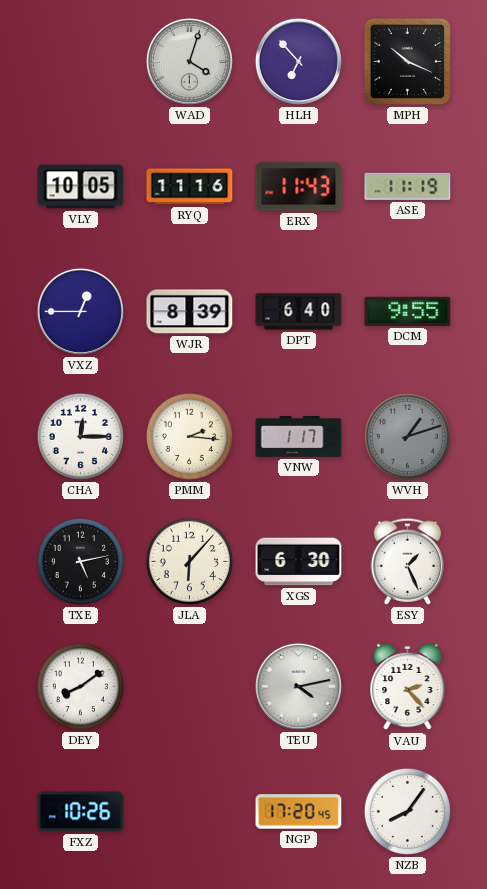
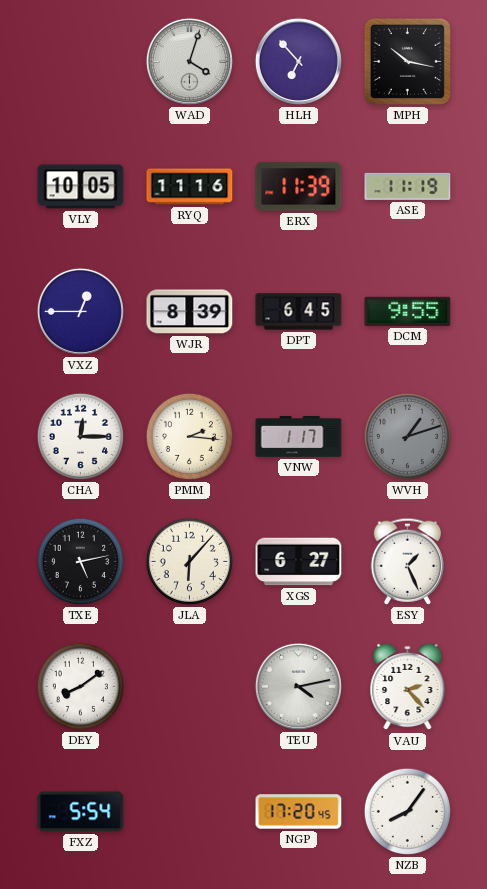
MPH: 10:19 -> 10:17 (407, 61)
ERX: 11:43 -> 11:39 (299, 187)
DPT: 6:40 -> 6:45 (299, 312)
XGS: 6:30 -> 6:27 (299, 562)
FXZ: 10:26 -> 5:54 (81, 812)
